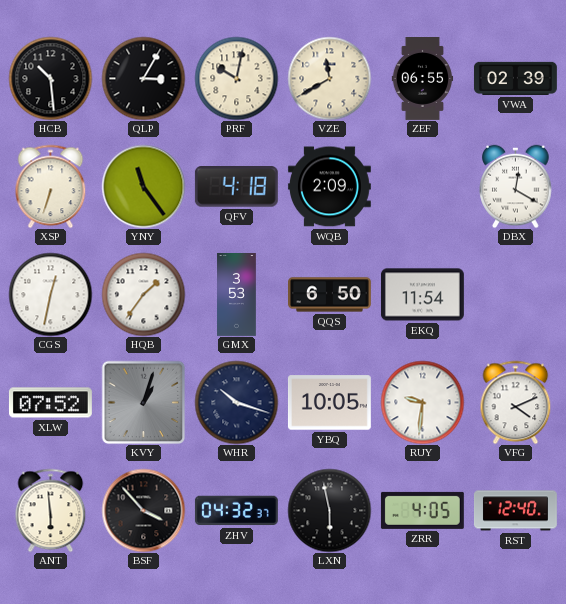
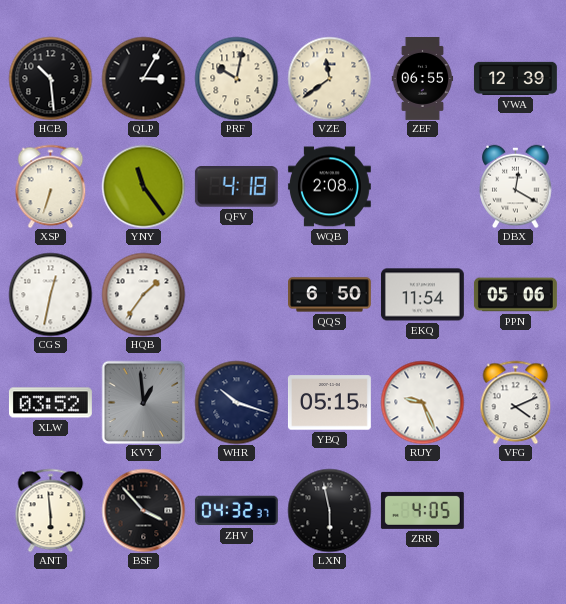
VZE: 11:40 -> 11:39 (329, 78)
VWA: 02:39 -> 12:39 (516, 78)
WQB: 2:09 -> 2:08 (329, 187)
GMX: 3:53 -> none (237, 295)
PPN: none -> 05:06 (515, 295)
XLW: 07:52 -> 03:52 (50, 403)
KVY: 1:03 -> 12:59 (143, 402)
YBQ: 10:05 -> 05:15 (329, 403)
RUY: 9:31 -> 9:26 (422, 402)
RST: 12:40 -> none (515, 511)
